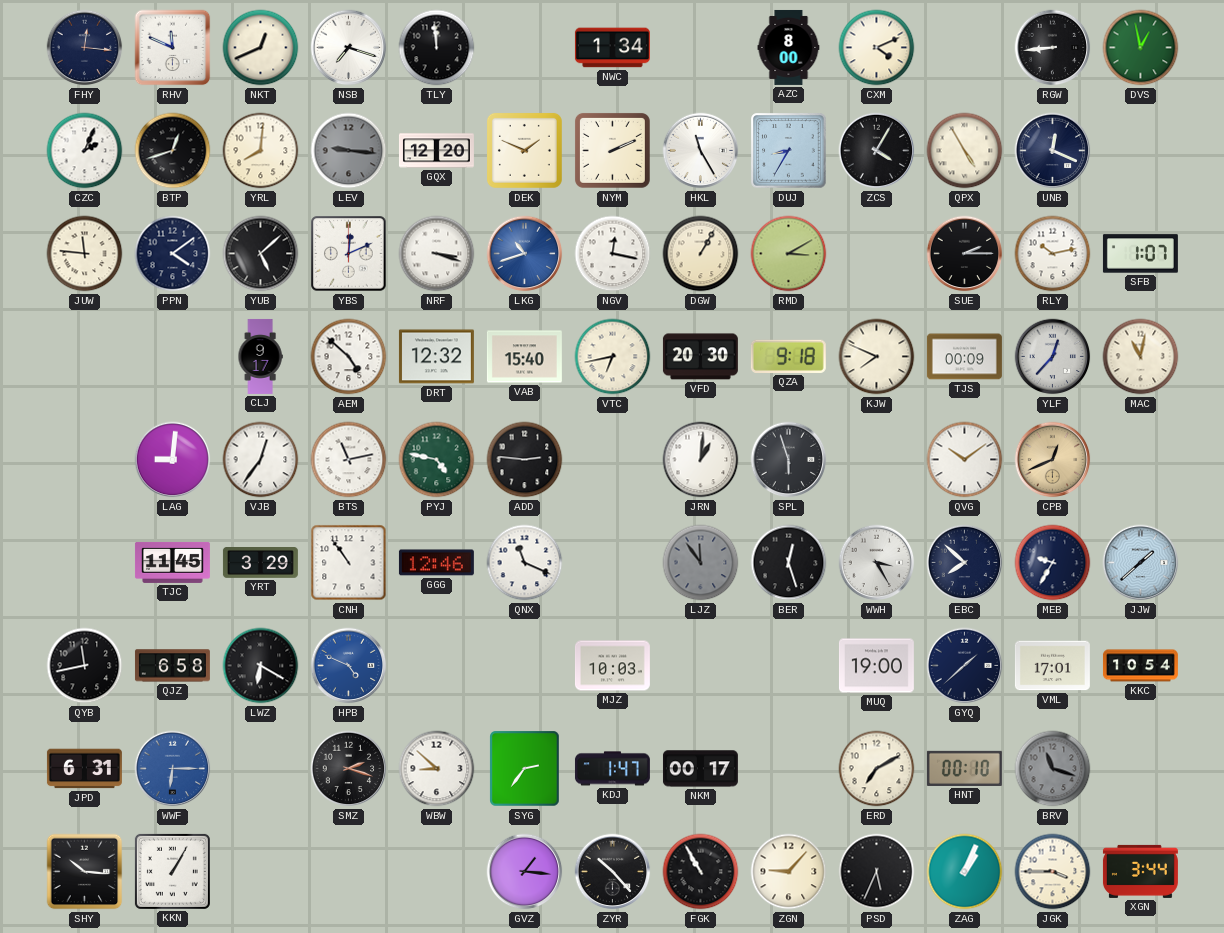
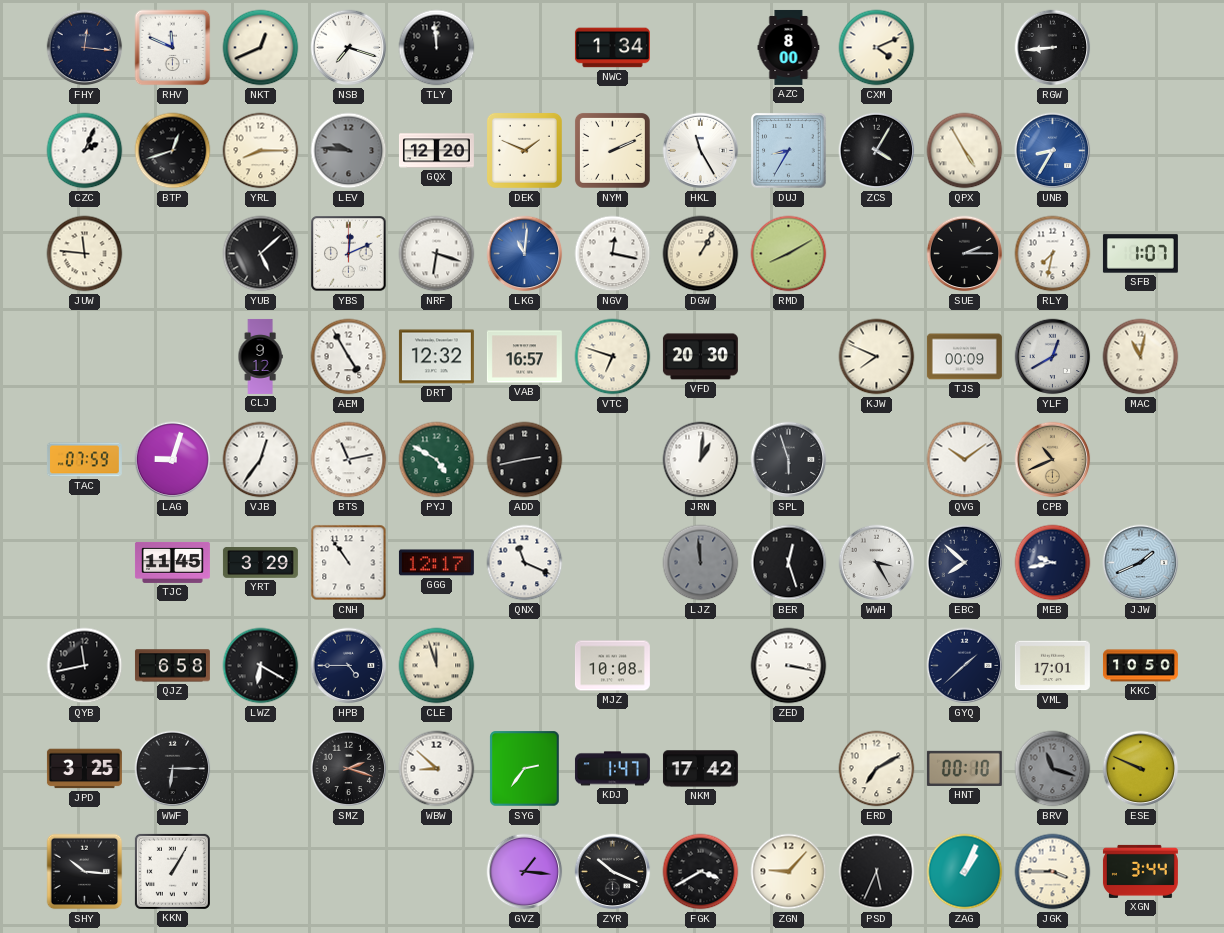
DVS: 12:58 -> none (1141, 48)
YRL: 8:01 -> 8:15 (261, 151)
LEV: 9:16 -> 9:46 (349, 151)
UNB: 12:19 -> 8:35 (1053, 151)
UNB dial: navy -> blue (1053, 151)
PPN: 4:09 -> none (173, 254)
NRF: 3:18 -> 6:18 (437, 254)
LKG: 10:42 -> 11:01 (525, 254)
RMD: 3:10 -> 8:10 (789, 254)
RLY: 10:13 -> 7:32 (1053, 254)
CLJ: 9:17 -> 9:12 (260, 356)
AEM: 4:52 -> 4:55 (349, 357)
VAB: 15:40 -> 16:57 (524, 357)
VTC: 6:43 -> 6:48 (613, 357)
QZA: 9:18 -> none (788, 356)
YLF: 12:37 -> 12:40 (1053, 357)
TAC: none -> 07:59 (84, 460)
LAG: 9:01 -> 9:03 (173, 460)
PYJ: 4:47 -> 4:50 (437, 460)
ADD: 2:46 -> 2:43 (525, 460)
CPB: 12:41 -> 10:41 (1053, 460)
GGG: 12:46 -> 12:17 (436, 563)
LJZ: 11:54 -> 11:59 (701, 563)
MEB: 9:35 -> 9:43 (1053, 563)
JJW: 1:38 -> 1:41 (1141, 563)
HPB: 4:49 -> 4:45 (349, 666)
HPB dial: blue -> navy (349, 666)
CLE: none -> 11:57 (437, 666)
MJZ: 10:03 -> 10:08 (612, 666)
ZED: none -> 3:17 (789, 666)
MUQ: 19:00 -> none (876, 666)
KKC: 10:54 -> 10:50 (1140, 666)
JPD: 6:31 -> 3:25 (84, 769)
WWF dial: blue -> black (173, 769)
NKM: 00:17 -> 17:42 (700, 769)
ESE: none -> 9:49 (1141, 769)
ZYR: 10:23 -> 10:19 (613, 872)
FGK: 10:55 -> 3:40 (701, 872)
